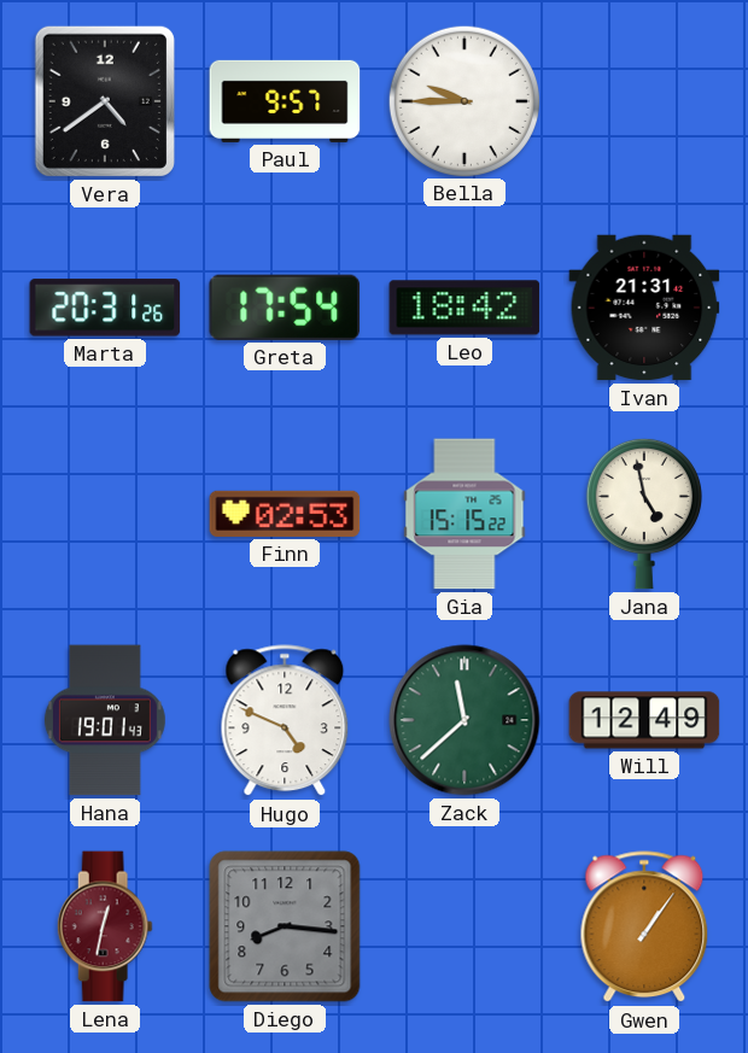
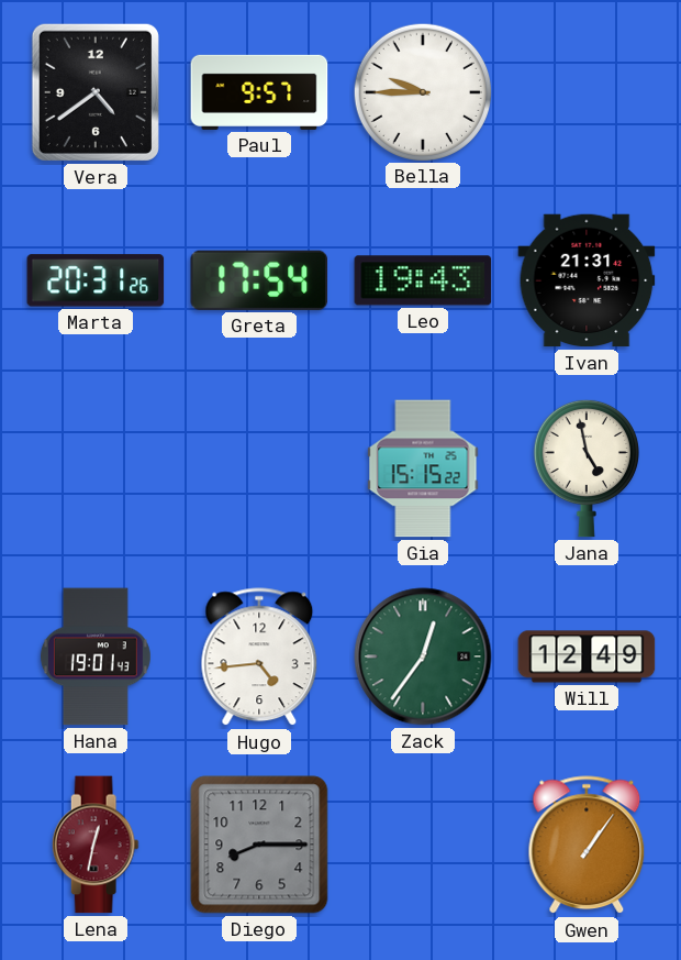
Leo: 18:42 -> 19:43 (423, 280)
Finn: 02:53 -> none (285, 514)
Hugo: 4:49 -> 4:44 (259, 658)
Zack: 11:38 -> 12:36 (423, 656)
Diego: 8:16 -> 8:15 (259, 845)
